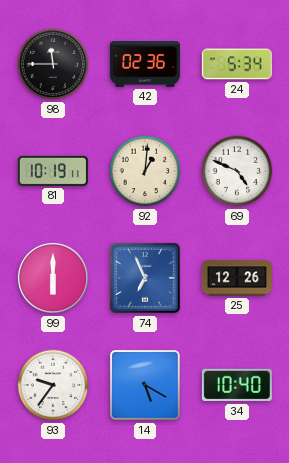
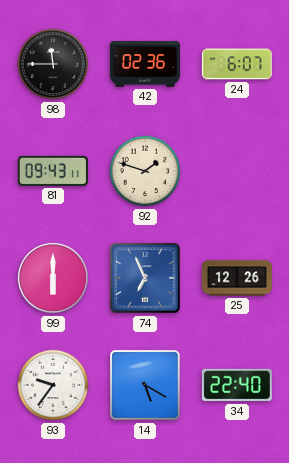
24: 5:34 -> 6:07 (237, 64)
81: 10:19 -> 09:43 (53, 171)
92: 1:01 -> 1:48 (145, 171)
69: 4:49 -> none (237, 171)
34: 10:40 -> 22:40 (237, 385)
